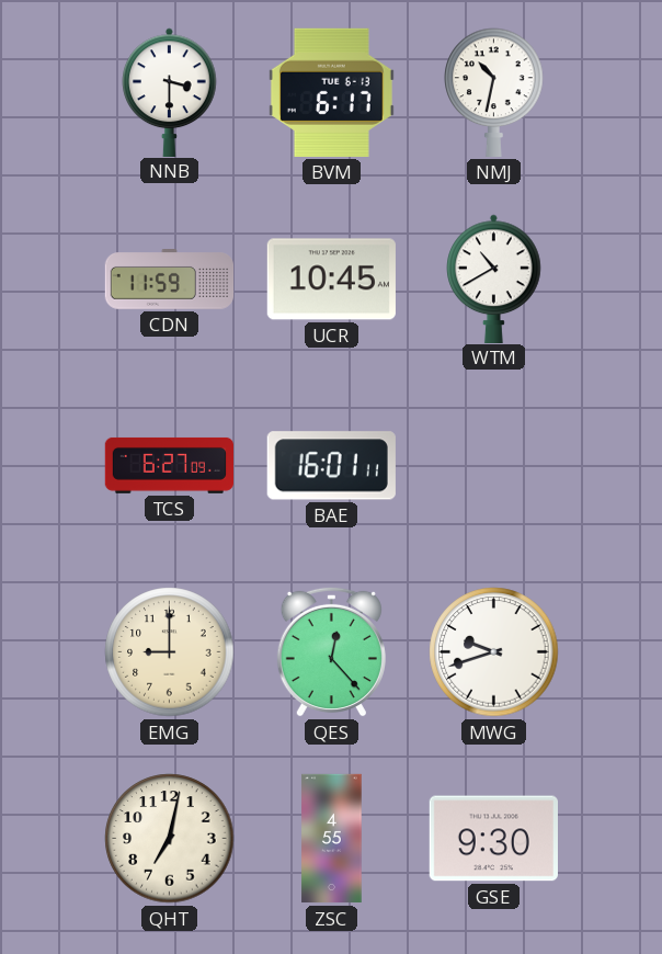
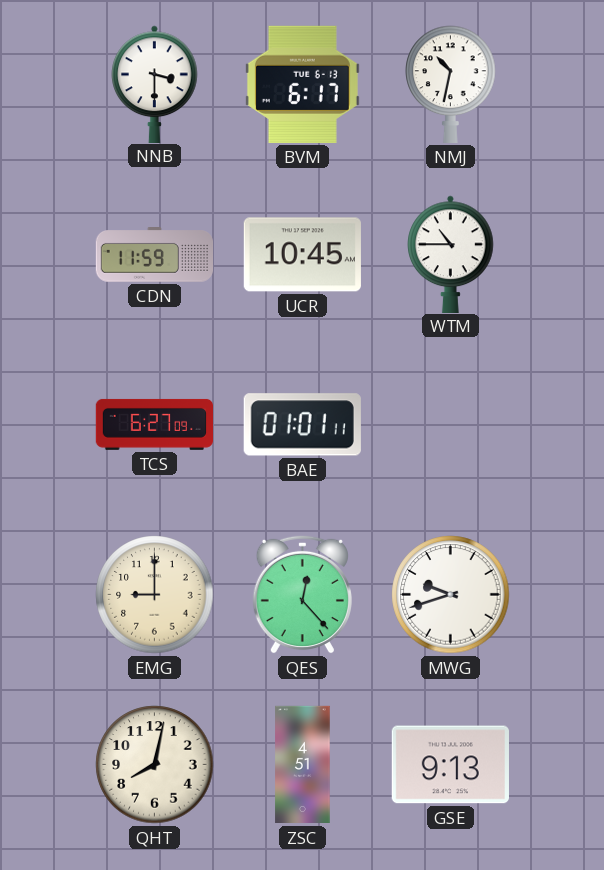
WTM: 10:40 -> 10:45 (451, 254)
BAE: 16:01 -> 01:01 (302, 425)
QHT: 7:02 -> 8:02 (155, 765)
ZSC: 4:55 -> 4:51 (303, 765)
GSE: 9:30 -> 9:13 (450, 765)
